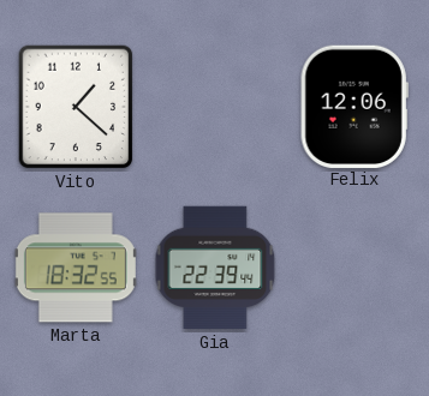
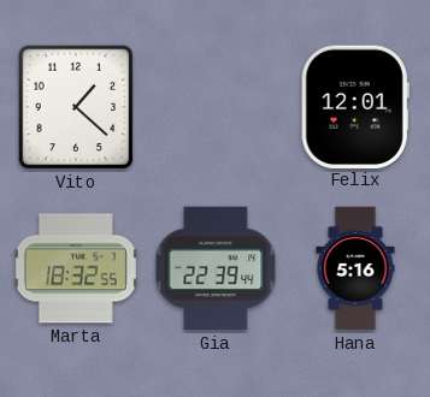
Felix: 12:06 -> 12:01 (355, 106)
Hana: none -> 5:16 (355, 268)
